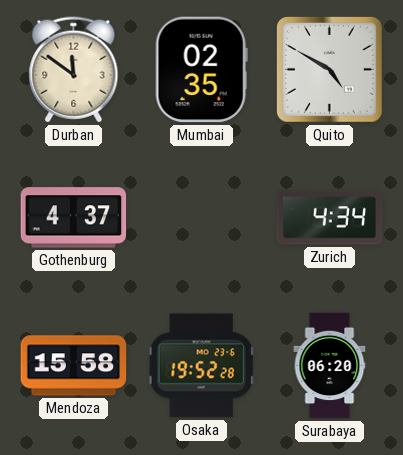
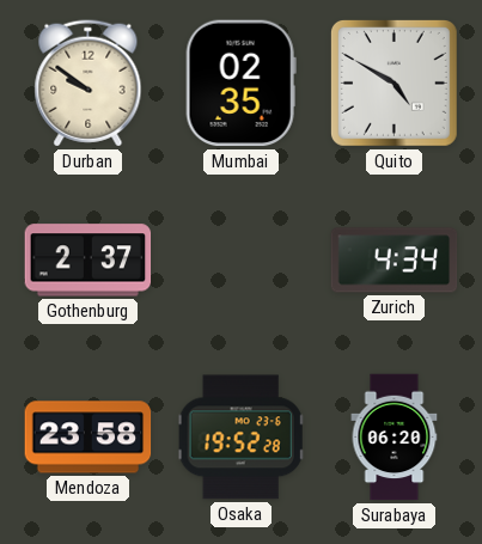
Durban: 11:51 -> 9:51 (89, 84)
Gothenburg: 4:37 -> 2:37 (89, 261)
Mendoza: 15:58 -> 23:58 (89, 438)
